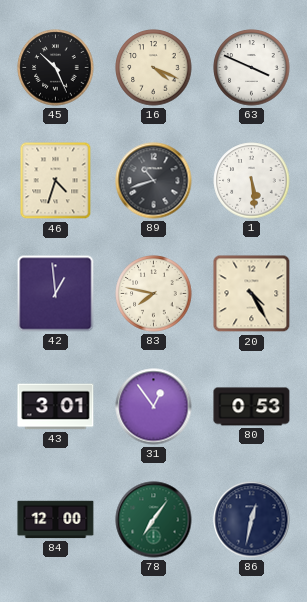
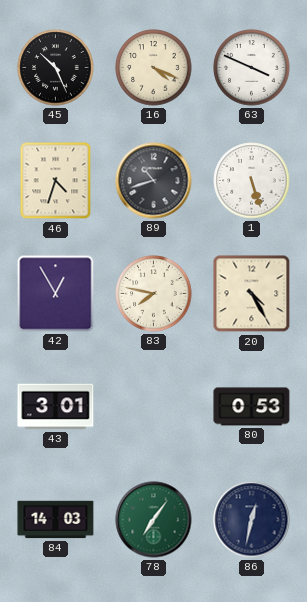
1: 5:29 -> 5:27 (252, 181)
42: 12:59 -> 12:55 (56, 294)
31: 12:54 -> none (154, 407)
84: 12:00 -> 14:03 (56, 520)
